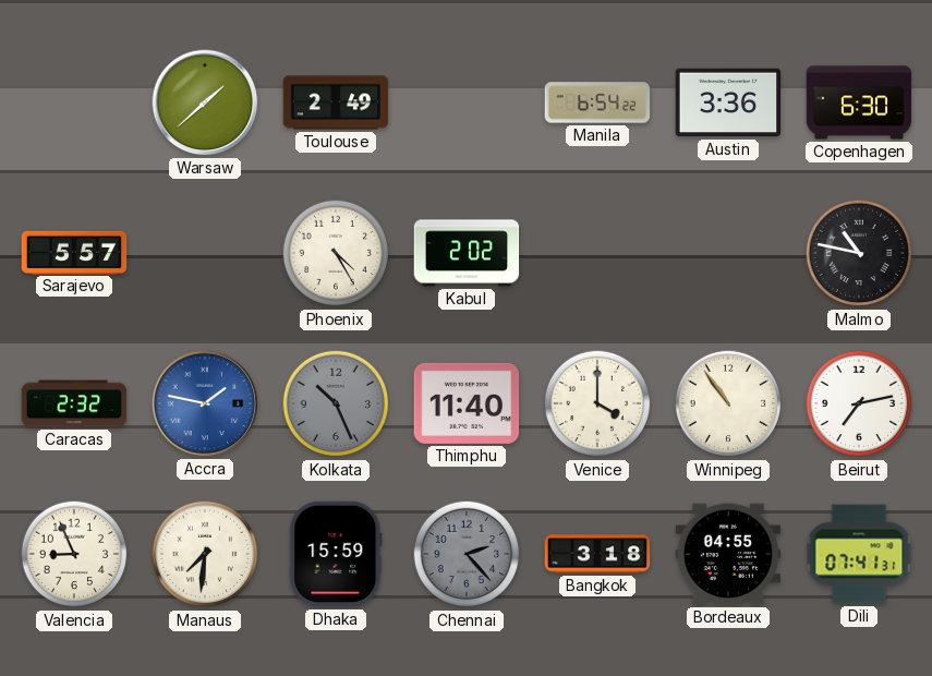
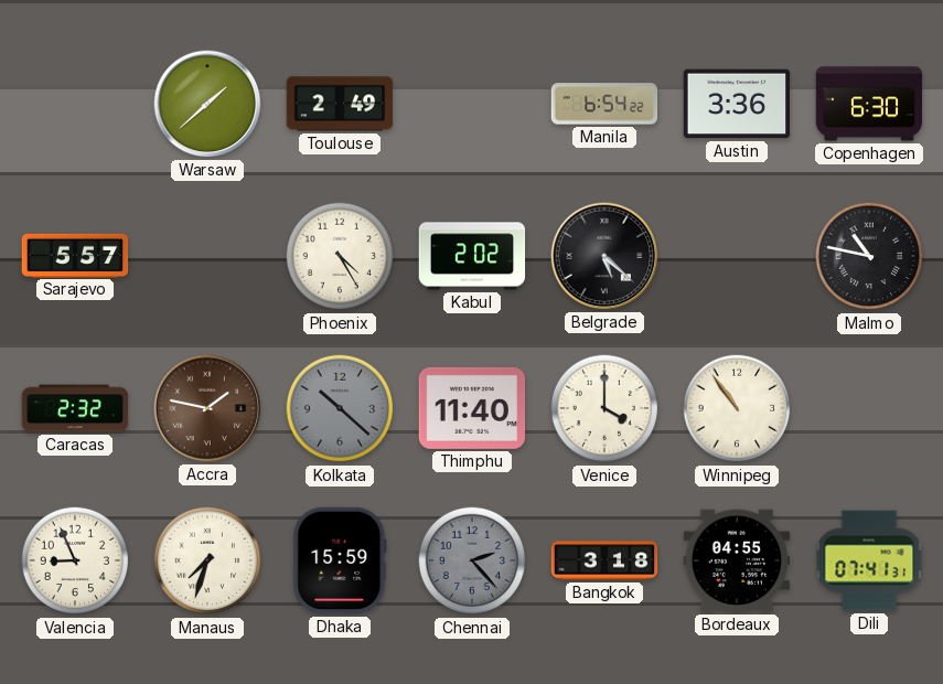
Belgrade: none -> 5:22 (604, 256)
Accra dial: blue -> brown (207, 408)
Kolkata: 10:26 -> 10:22 (340, 408)
Beirut: 7:13 -> none (859, 403)
Manaus: 7:31 -> 7:33 (207, 560)
